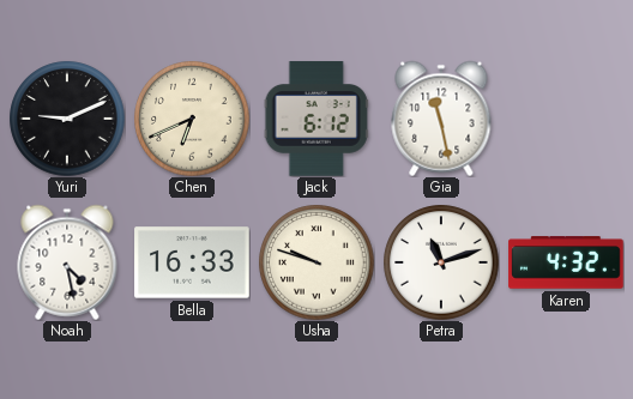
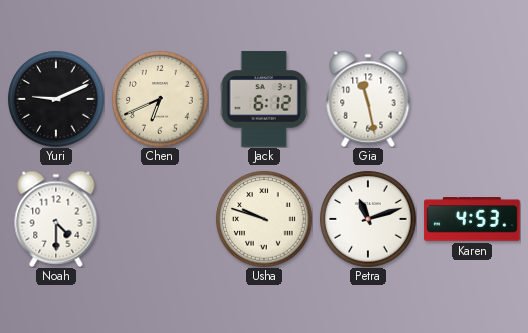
Noah: 4:28 -> 4:30 (56, 219)
Bella: 16:33 -> none (192, 262)
Karen: 4:32 -> 4:53 (472, 219)
